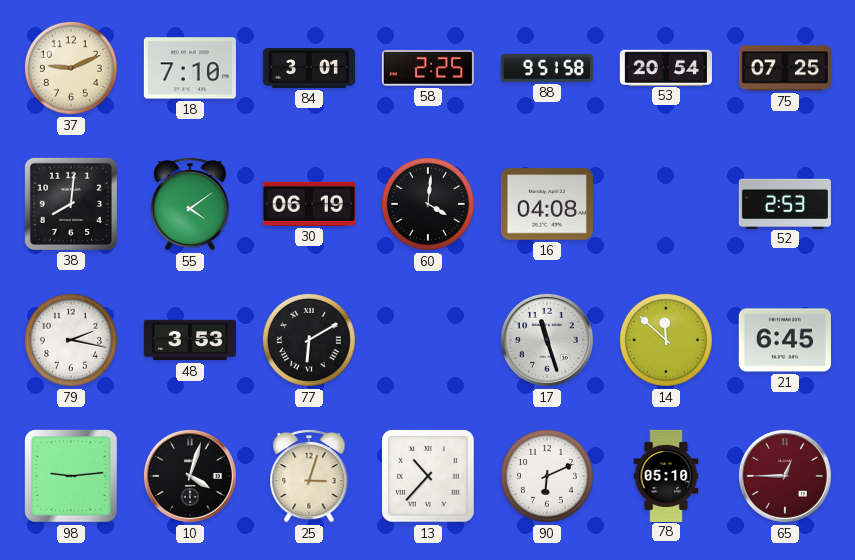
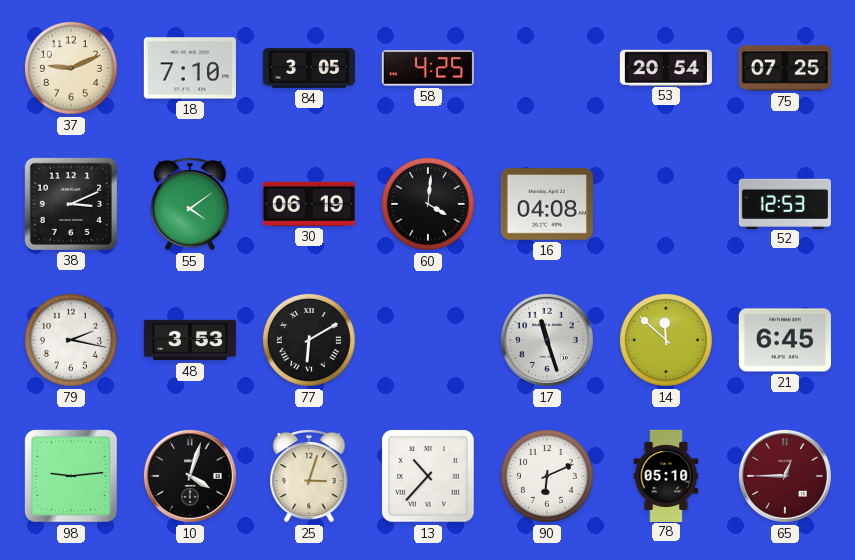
84: 3:01 -> 3:05 (309, 69)
58: 2:25 -> 4:25 (428, 68)
88: 9:51 -> none (547, 68)
38: 8:01 -> 3:11 (71, 204)
52: 2:53 -> 12:53 (785, 203)
